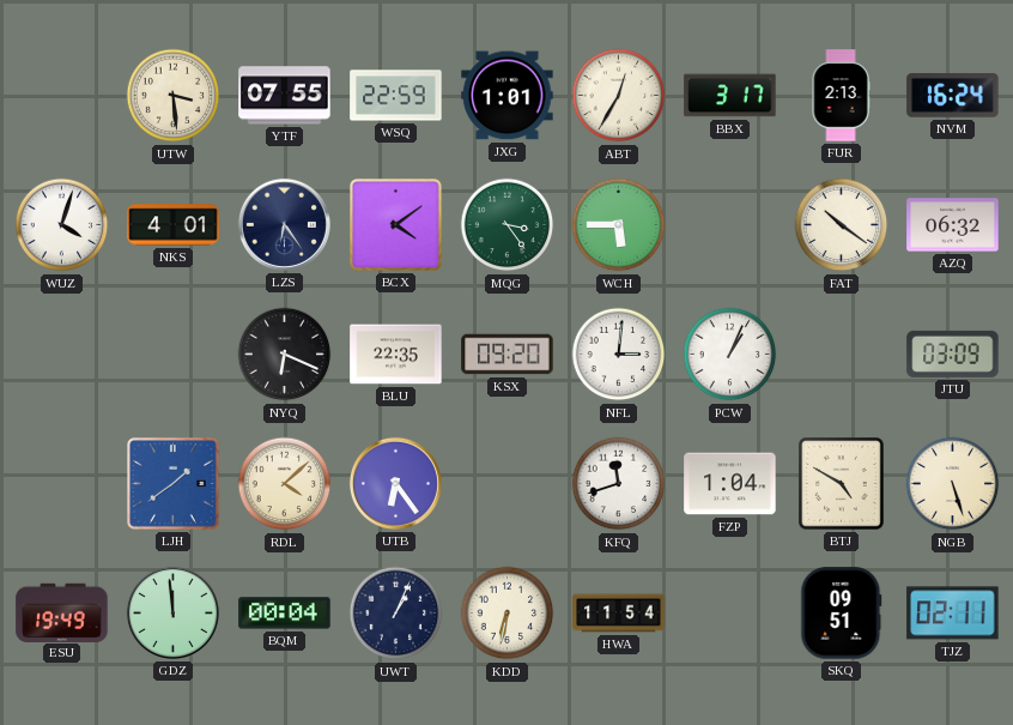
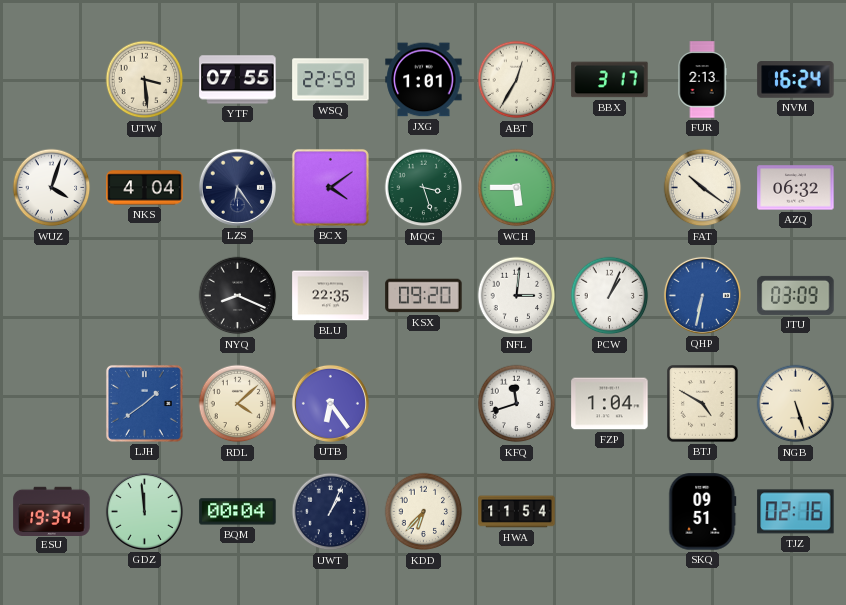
NKS: 4:01 -> 4:04 (145, 188)
MQG: 3:24 -> 3:27 (424, 188)
NYQ: 6:19 -> 8:19 (238, 296)
QHP: none -> 6:32 (702, 295)
ESU: 19:49 -> 19:34 (52, 511)
KDD: 6:32 -> 6:37 (424, 512)
TJZ: 02:11 -> 02:16 (796, 512)
